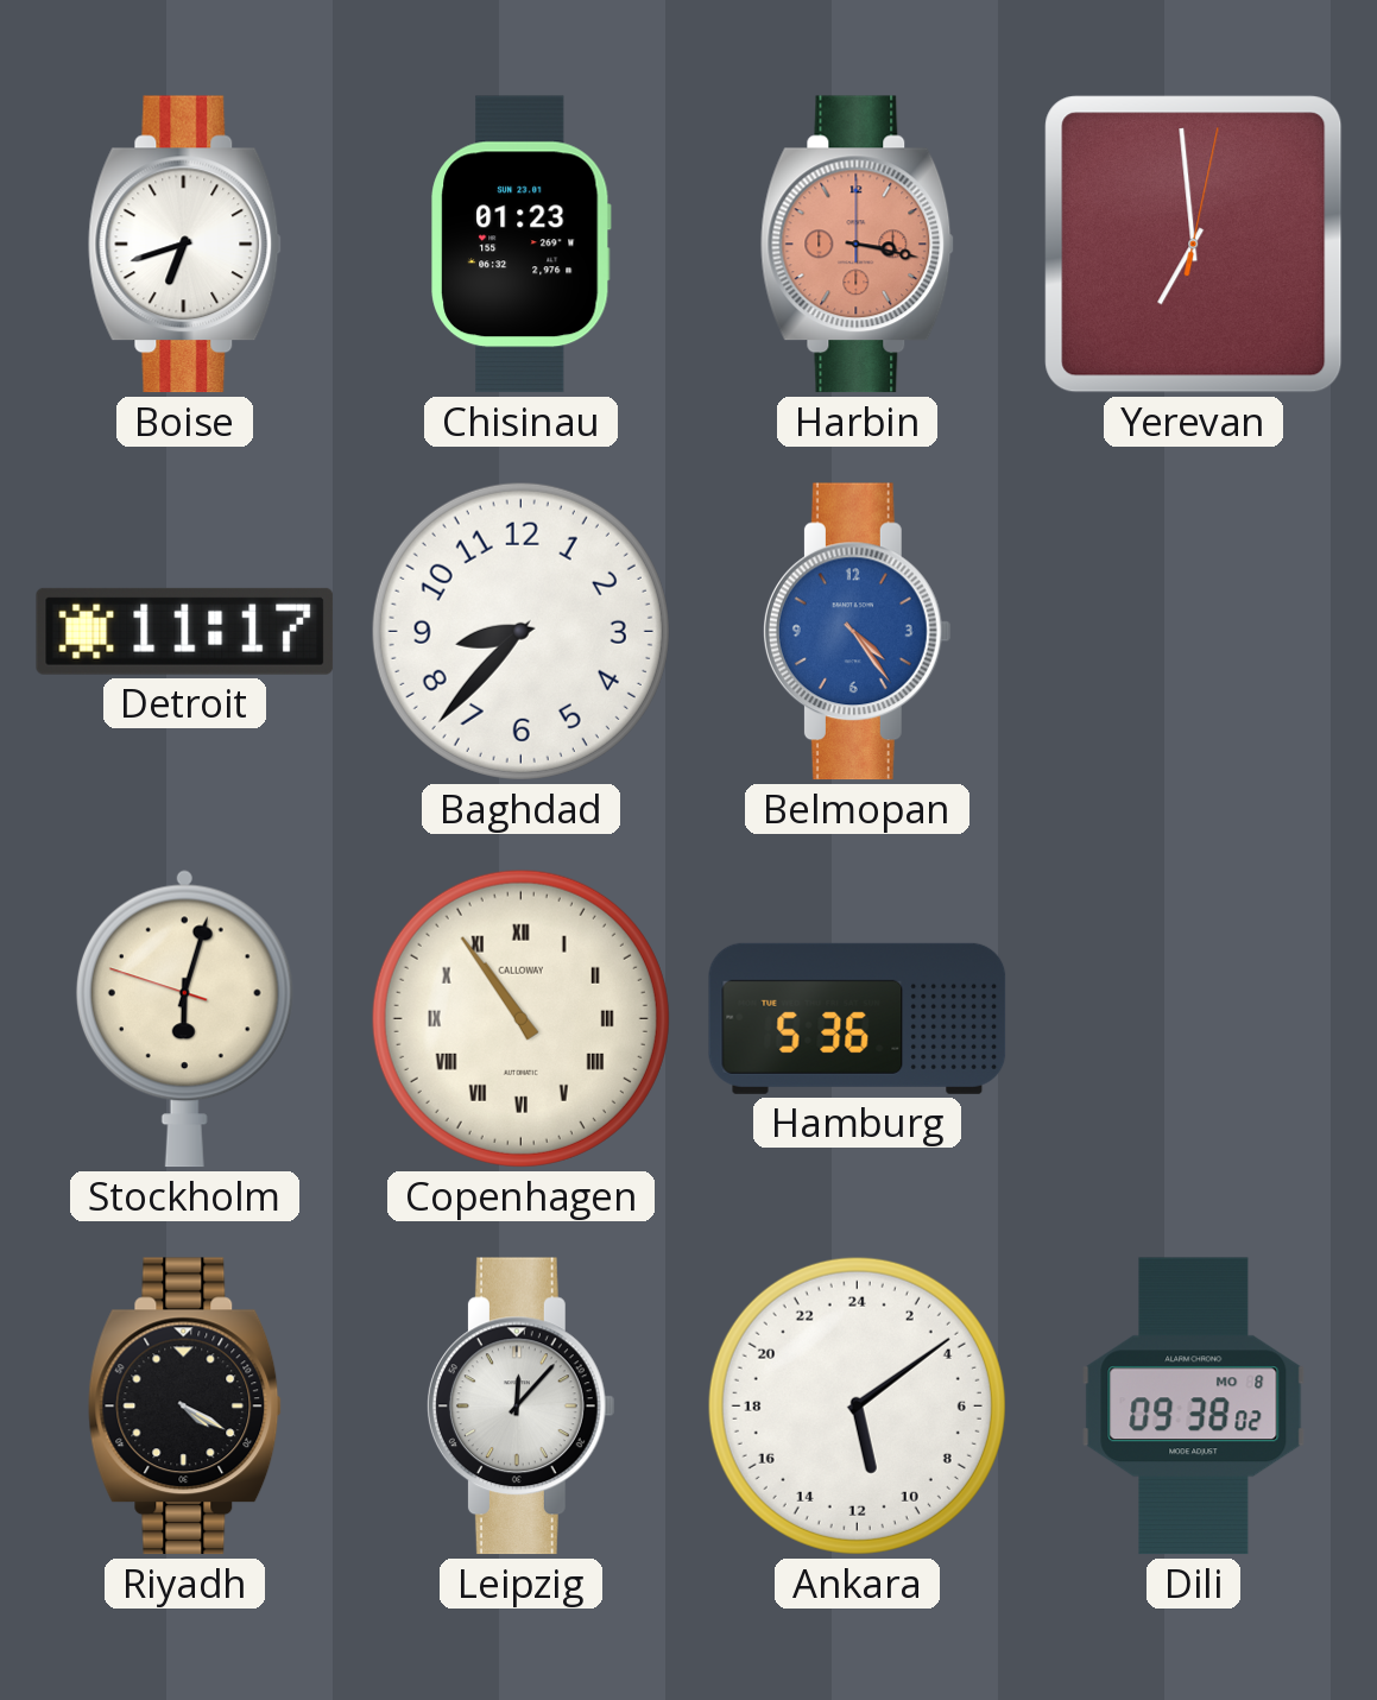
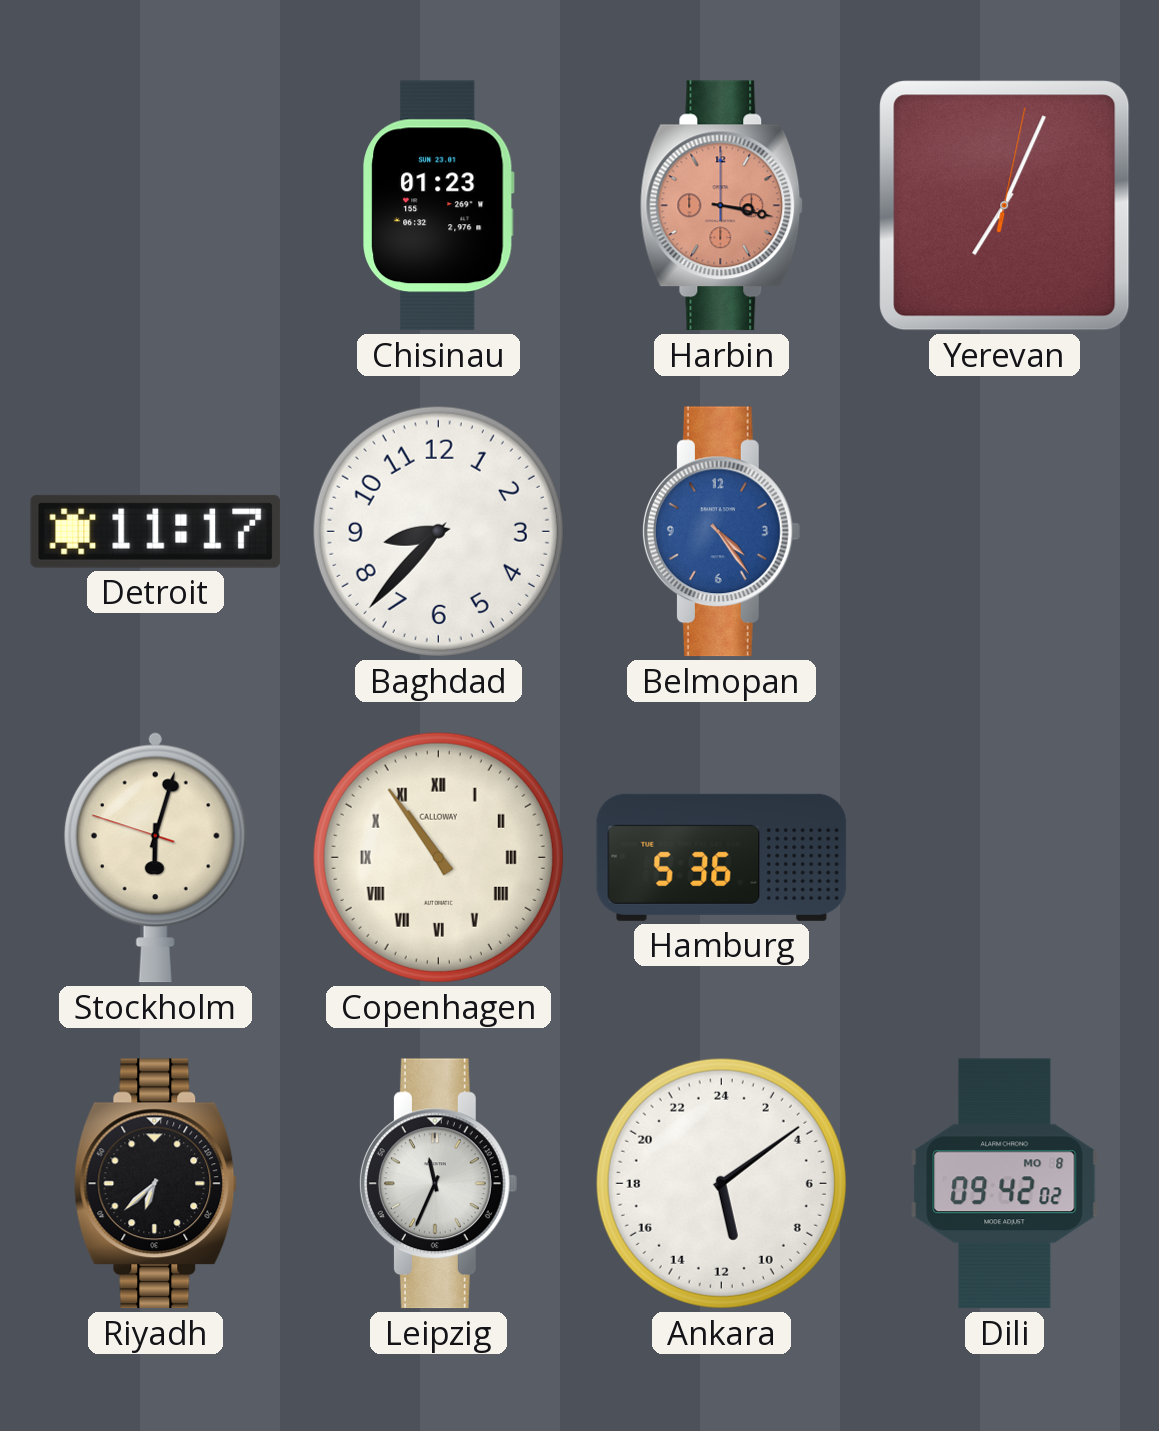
Boise: 6:42 -> none (185, 245)
Yerevan: 6:59 -> 7:04 (1005, 206)
Riyadh: 4:20 -> 6:38 (156, 1184)
Leipzig: 12:07 -> 11:34 (438, 1184)
Dili: 09:38 -> 09:42 (1005, 1184)
